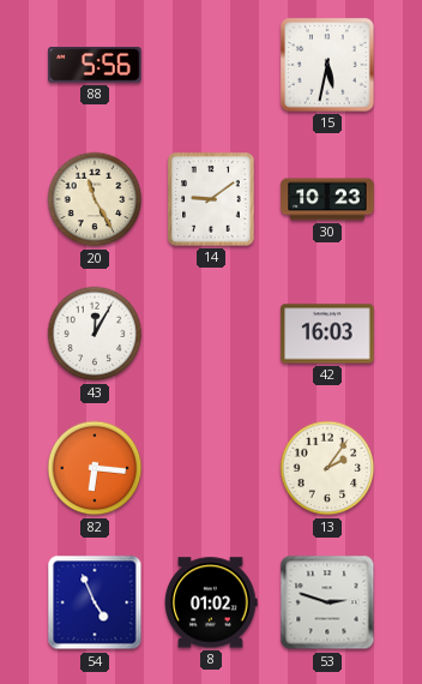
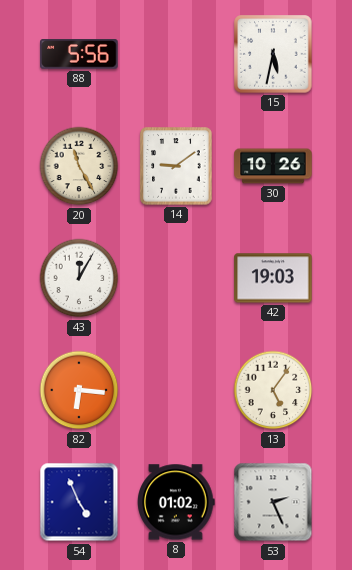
30: 10:23 -> 10:26 (273, 166)
42: 16:03 -> 19:03 (273, 278)
13: 2:06 -> 5:06 (273, 390)
53: 2:48 -> 2:26 (273, 502)
